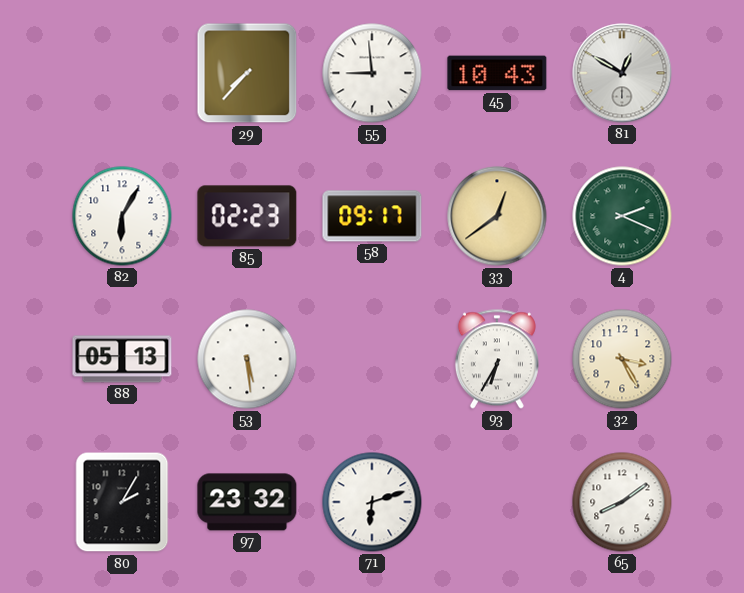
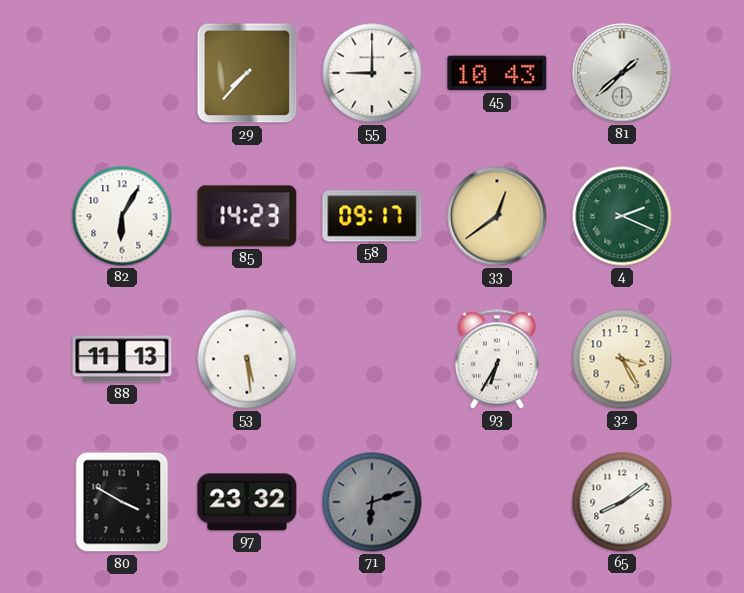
55: 8:59 -> 9:00 (372, 73)
81: 12:50 -> 1:38 (622, 73)
85: 02:23 -> 14:23 (247, 216)
88: 05:13 -> 11:13 (122, 359)
80: 2:05 -> 3:50 (122, 502)
71 dial: white -> grey (372, 502)
